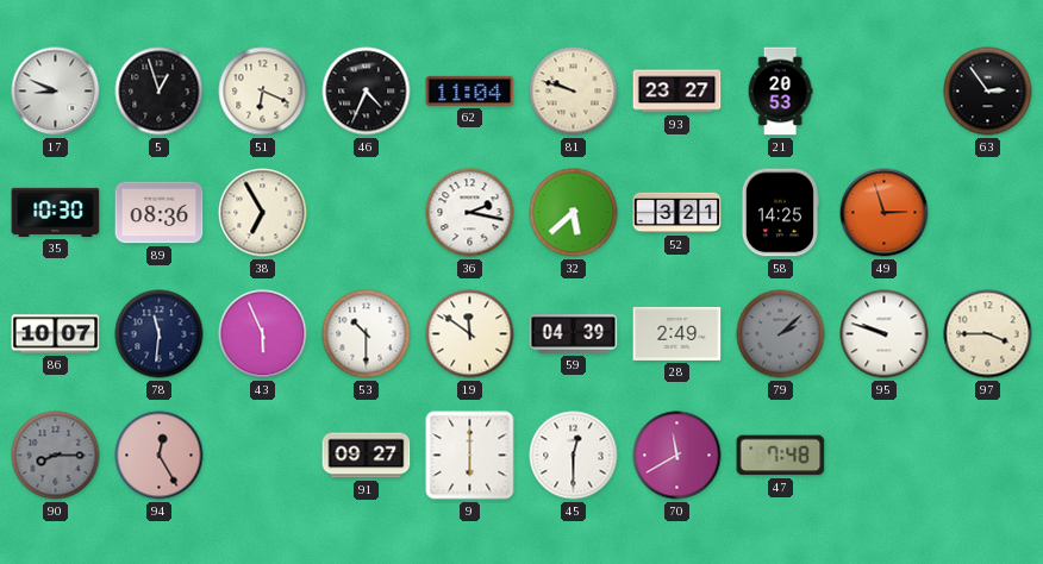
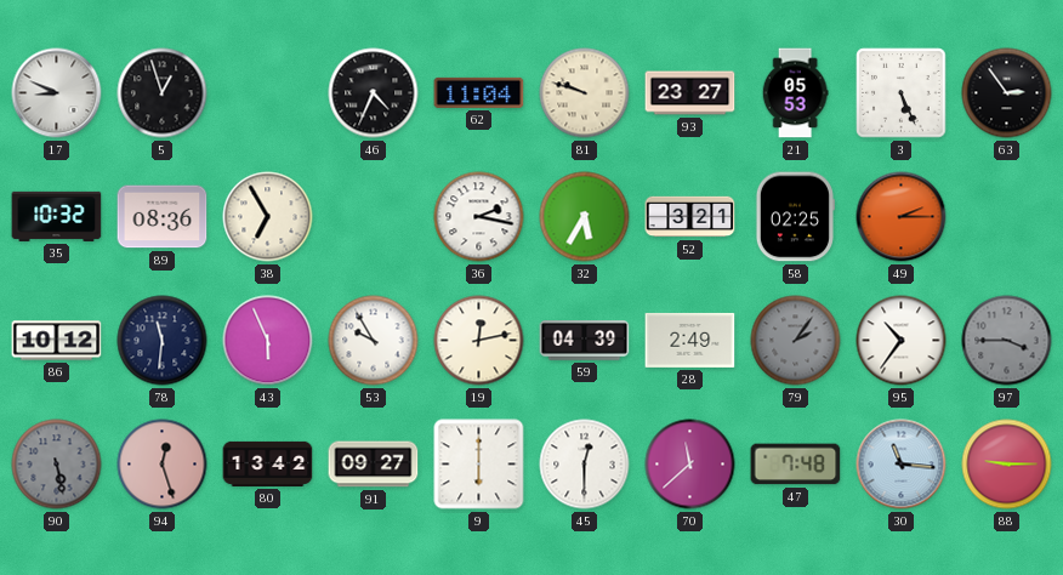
51: 6:19 -> none (263, 92)
21: 20:53 -> 05:53 (795, 93)
3: none -> 5:26 (902, 93)
35: 10:30 -> 10:32 (57, 216)
32: 5:38 -> 5:35 (585, 217)
58: 14:25 -> 02:25 (795, 217)
49: 2:57 -> 2:15 (902, 217)
86: 10:07 -> 10:12 (57, 341)
53: 10:30 -> 9:55 (374, 341)
19: 11:51 -> 12:13 (479, 341)
79: 2:08 -> 2:06 (796, 341)
95: 9:48 -> 10:36 (902, 341)
97 dial: cream -> grey (1007, 341)
90: 8:15 -> 5:28 (57, 465)
94: 12:25 -> 12:27 (163, 465)
80: none -> 13:42 (268, 463)
70: 11:40 -> 11:38 (690, 465)
30: none -> 11:16 (902, 465)
88: none -> 9:15 (1007, 465)
